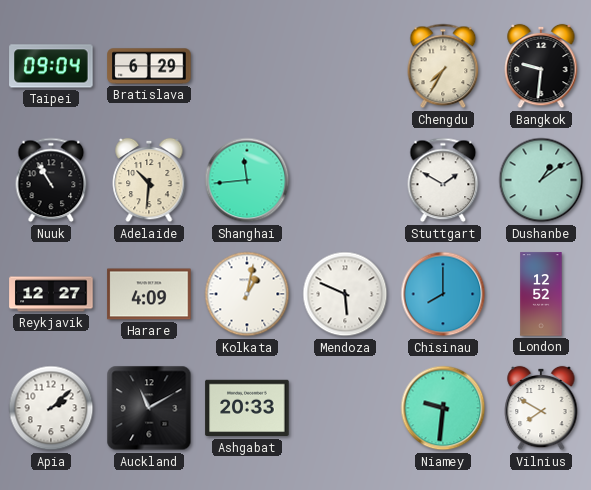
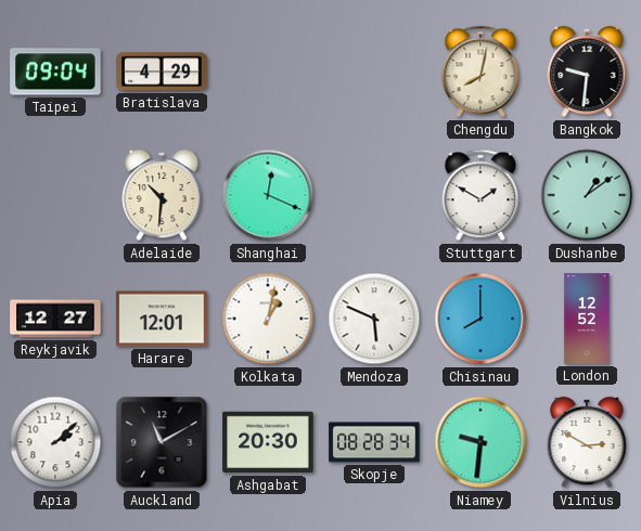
Bratislava: 6:29 -> 4:29 (162, 72)
Chengdu: 7:35 -> 8:02 (480, 72)
Nuuk: 10:55 -> none (51, 180)
Shanghai: 11:44 -> 12:19 (268, 195)
Harare: 4:09 -> 12:01 (162, 319)
Ashgabat: 20:33 -> 20:30 (268, 442)
Skopje: none -> 08:28 (374, 442)
Vilnius: 7:50 -> 2:50 (587, 442)
